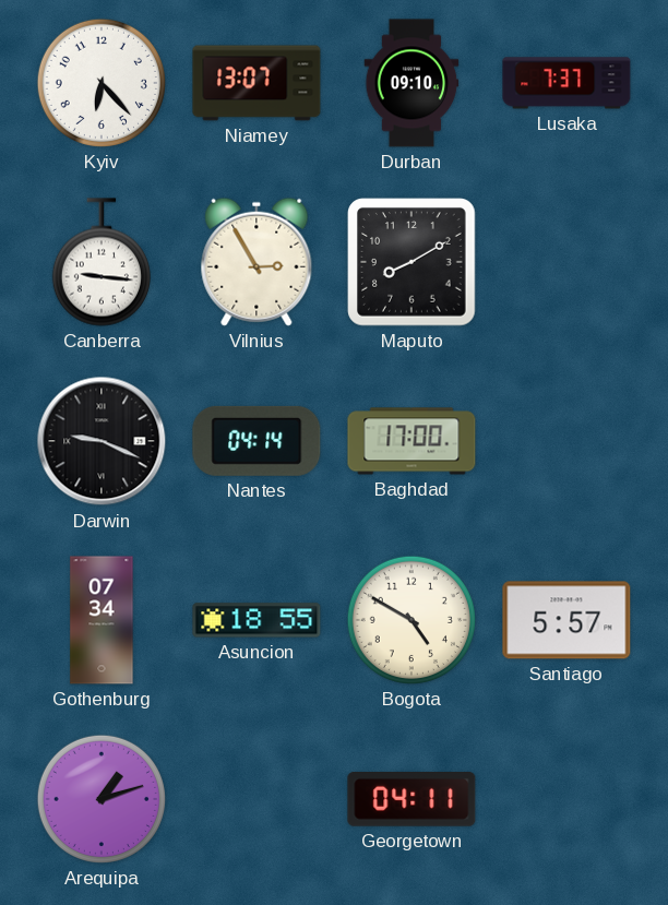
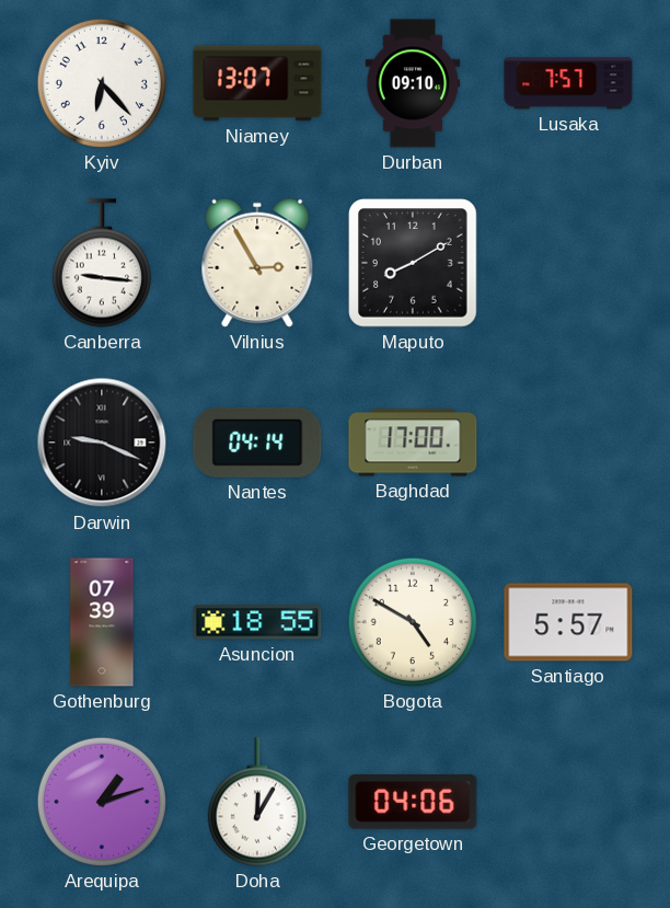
Lusaka: 7:37 -> 7:57 (568, 83)
Gothenburg: 07:34 -> 07:39 (102, 622)
Doha: none -> 12:05 (257, 802)
Georgetown: 04:11 -> 04:06 (413, 803)
